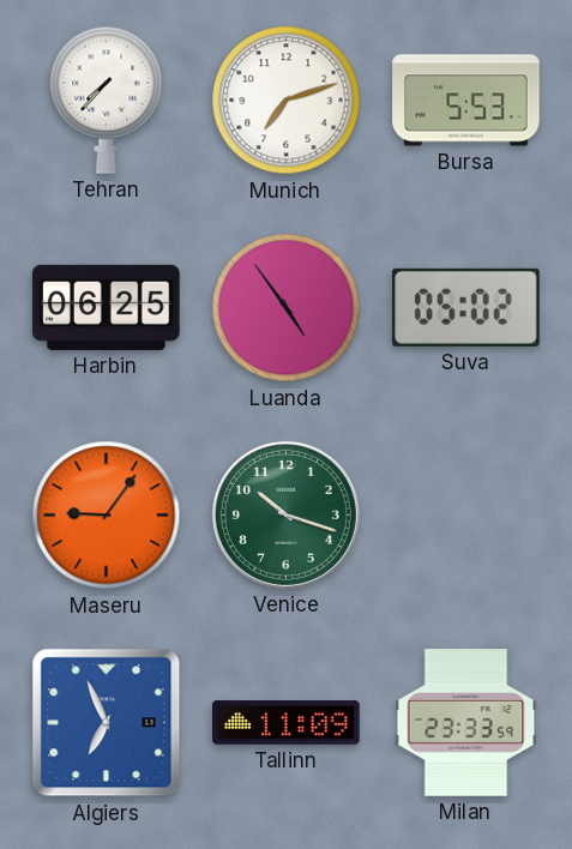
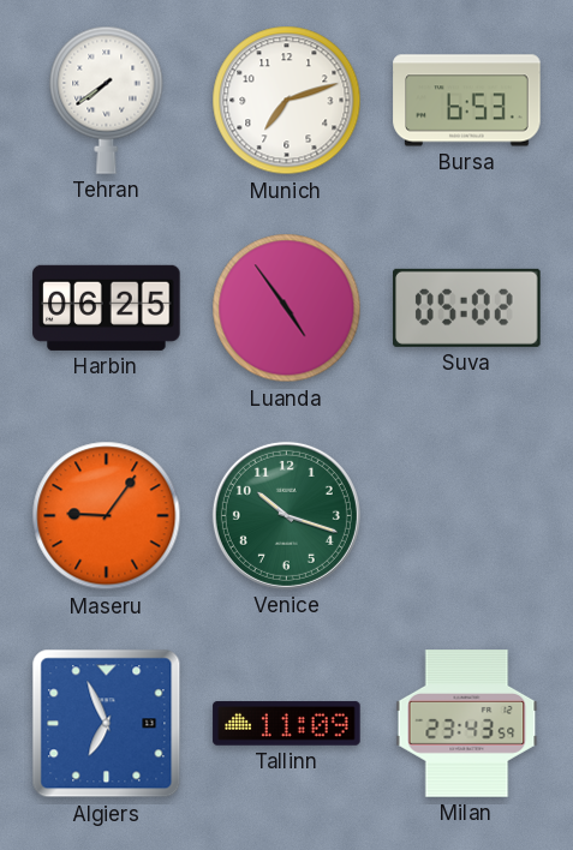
Tehran: 7:37 -> 7:39 (107, 100)
Bursa: 5:53 -> 6:53 (467, 101)
Milan: 23:33 -> 23:43 (467, 724)
